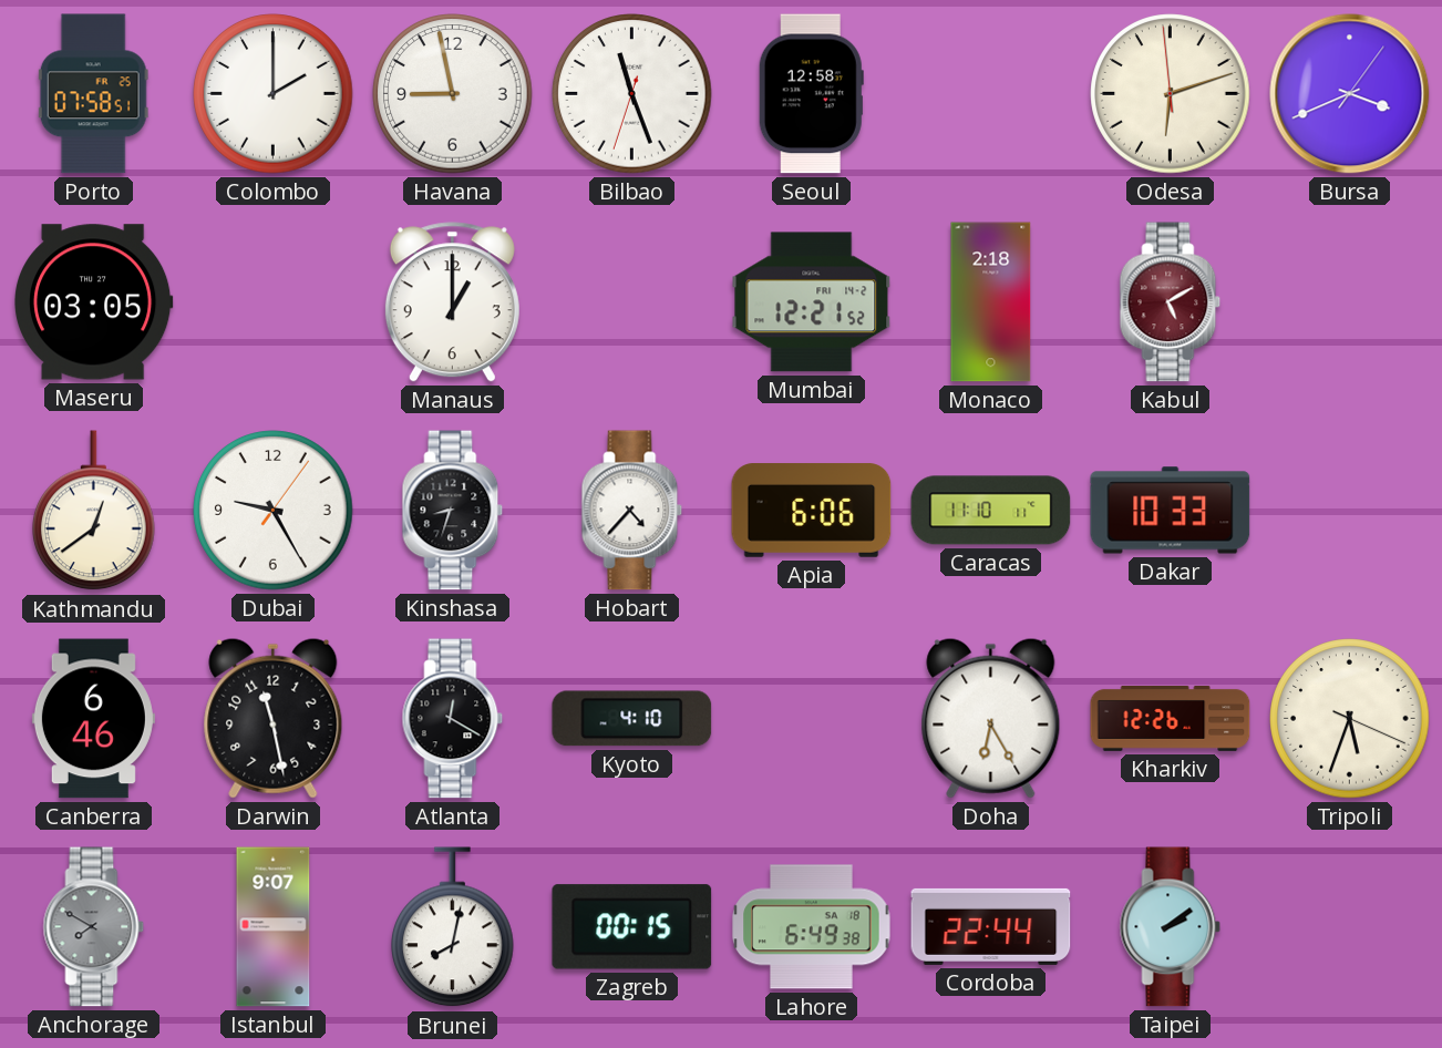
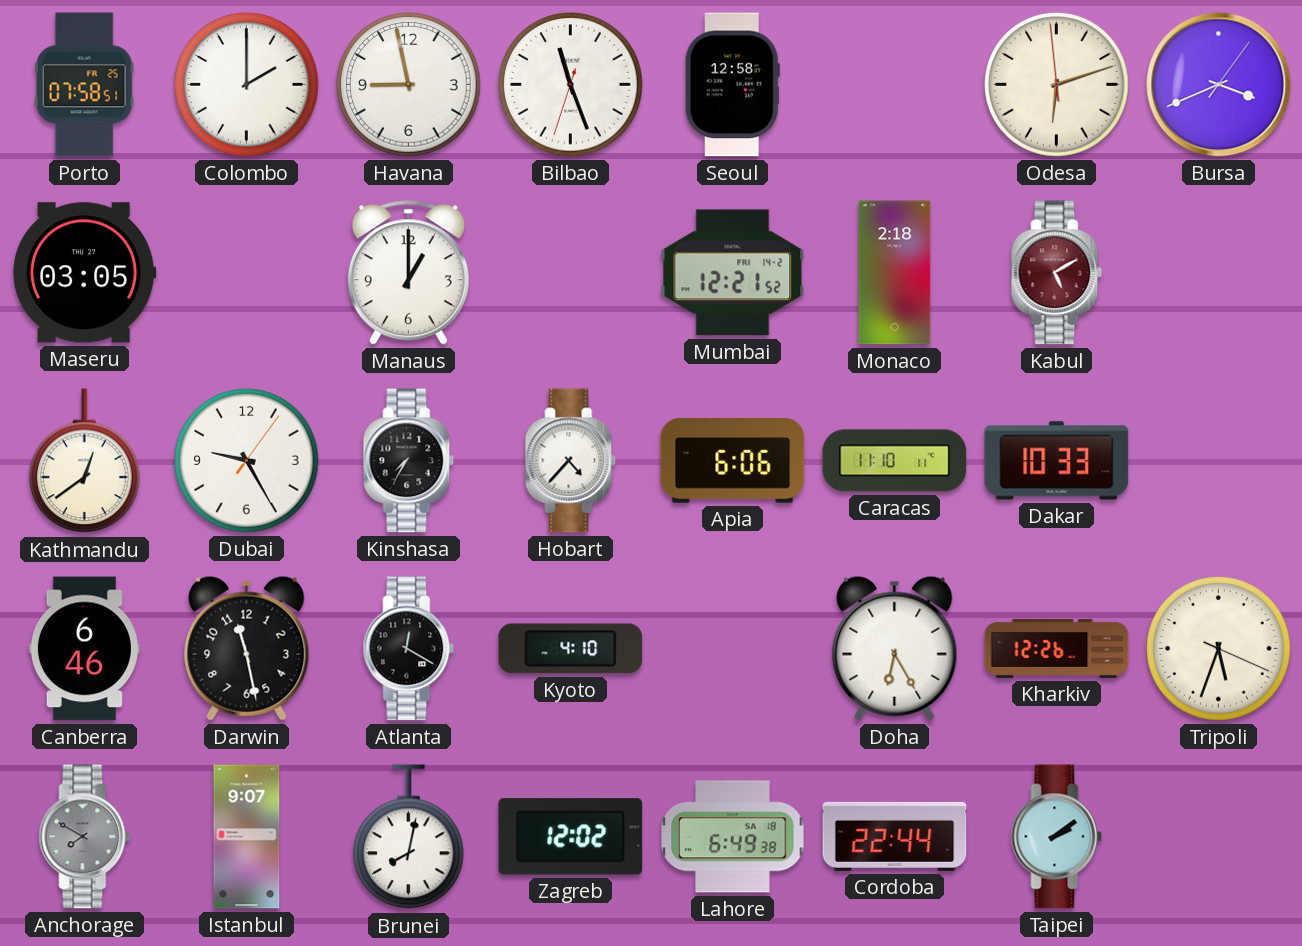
Kinshasa: 8:33 -> 7:35 (409, 461)
Zagreb: 00:15 -> 12:02 (571, 837)
